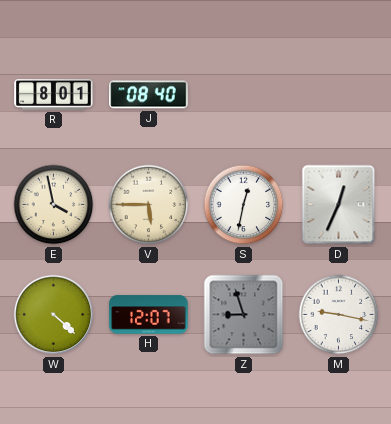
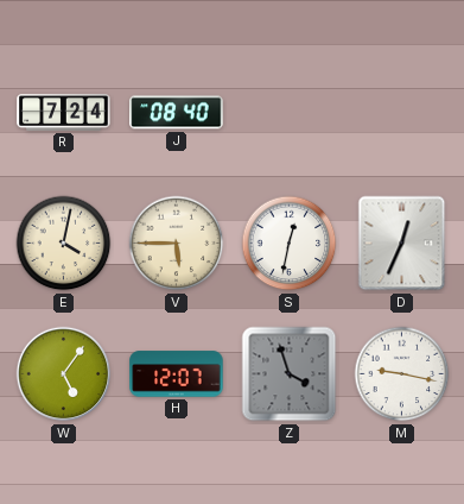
R: 8:01 -> 7:24 (64, 113)
E: 3:58 -> 4:02 (64, 244)
W: 4:22 -> 5:06 (64, 374)
Z: 8:57 -> 3:57 (290, 374)
